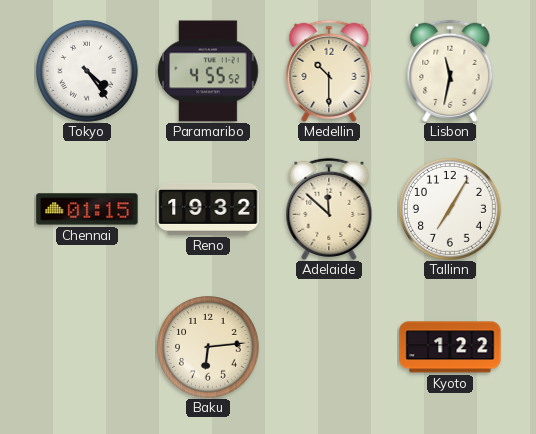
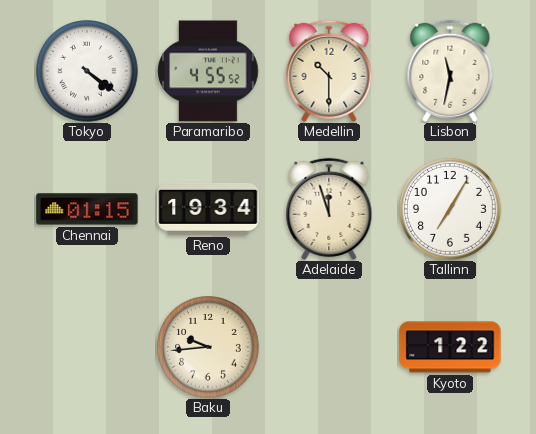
Tokyo: 4:24 -> 4:21 (88, 72)
Reno: 19:32 -> 19:34 (208, 209)
Adelaide: 11:52 -> 11:57 (329, 209)
Baku: 6:14 -> 9:44 (209, 348)
